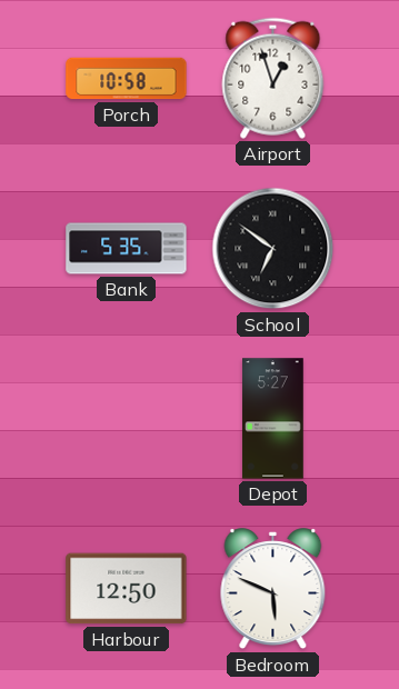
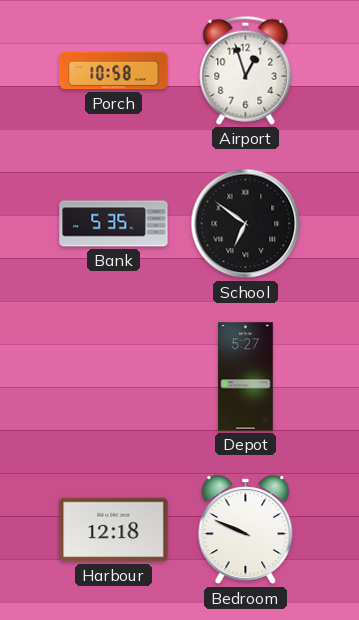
Harbour: 12:50 -> 12:18 (114, 530)
Bedroom: 5:49 -> 9:49 (246, 530)
